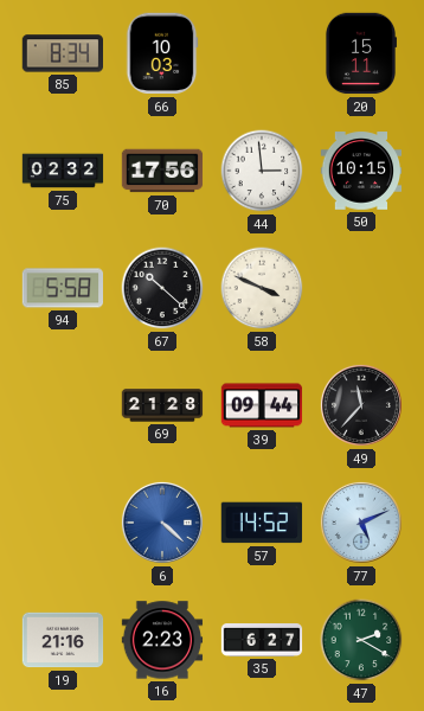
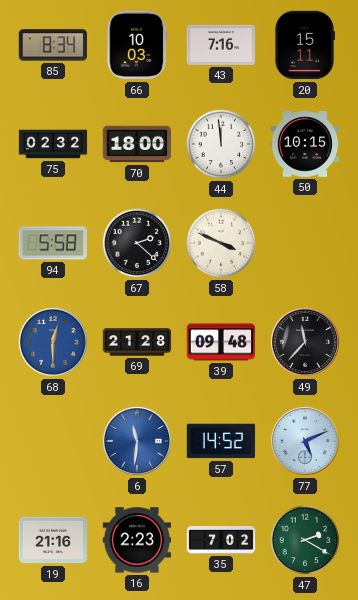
43: none -> 7:16 (221, 45)
70: 17:56 -> 18:00 (137, 144)
44: 2:59 -> 11:59 (221, 144)
67: 10:22 -> 2:22 (137, 243)
68: none -> 12:30 (53, 342)
39: 09:44 -> 09:48 (221, 342)
6: 4:22 -> 11:31 (137, 441)
35: 6:27 -> 7:02 (221, 541)
